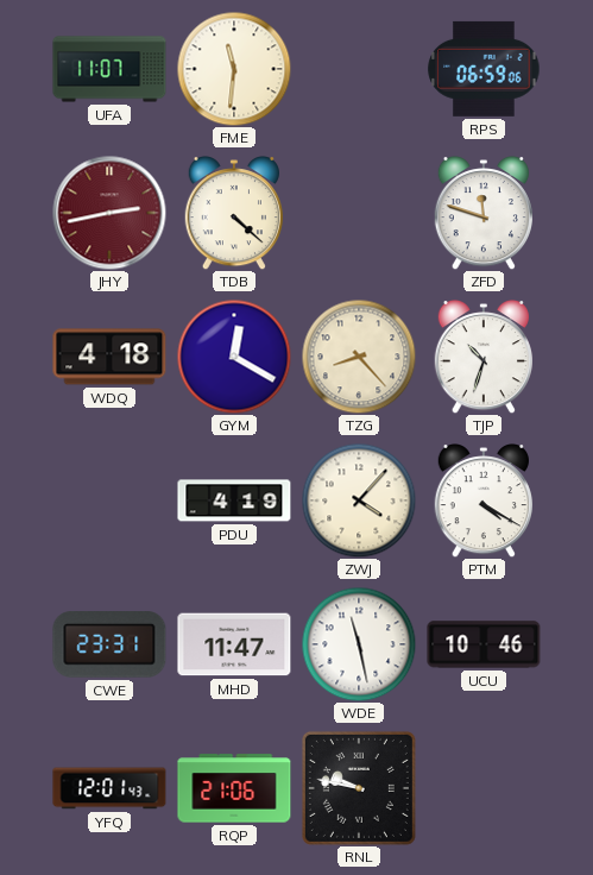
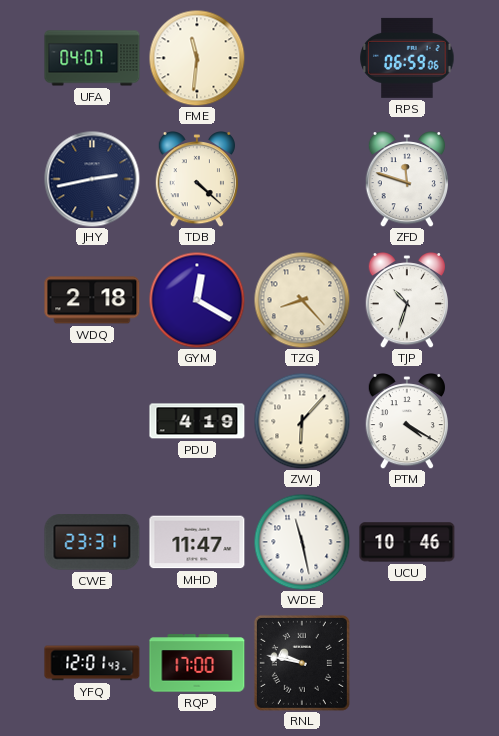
UFA: 11:07 -> 04:07 (92, 58)
JHY dial: burgundy -> navy (92, 179)
WDQ: 4:18 -> 2:18 (92, 300)
ZWJ: 4:07 -> 6:07 (302, 421)
RQP: 21:06 -> 17:00 (197, 663)
